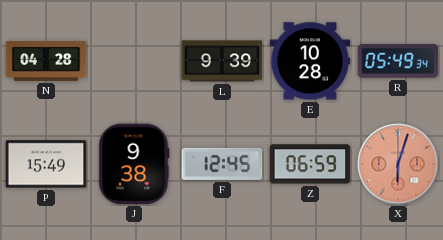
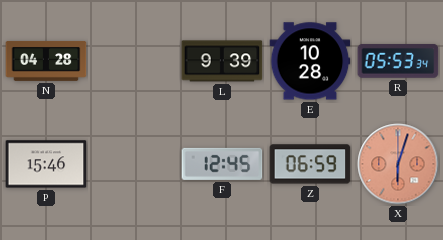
R: 05:49 -> 05:53 (398, 61)
P: 15:49 -> 15:46 (46, 164)
J: 9:38 -> none (134, 164)
